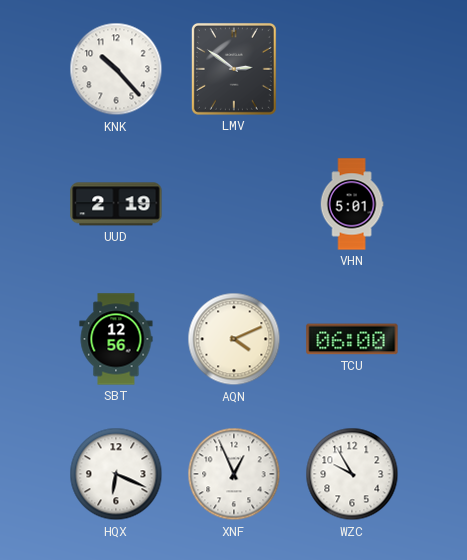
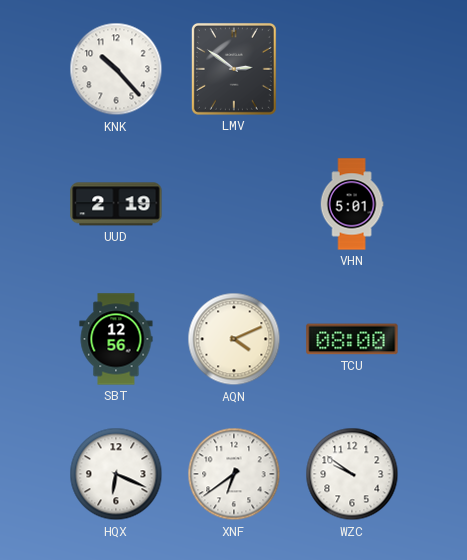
TCU: 06:00 -> 08:00 (352, 339)
XNF: 12:56 -> 6:39 (234, 474)
WZC: 9:55 -> 9:51 (352, 474)
